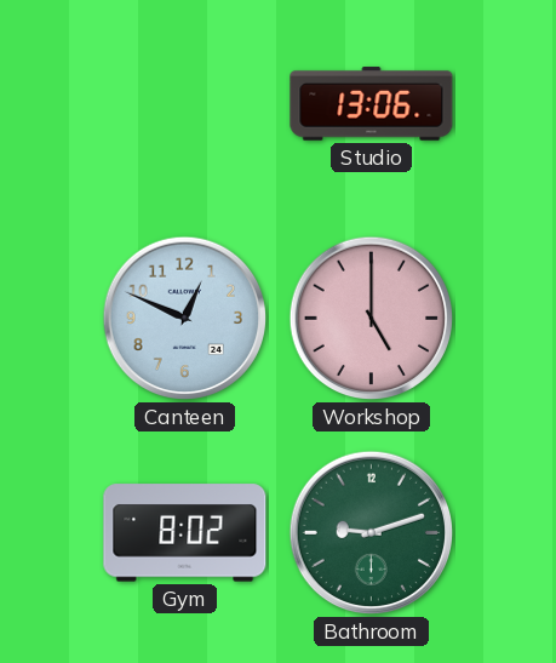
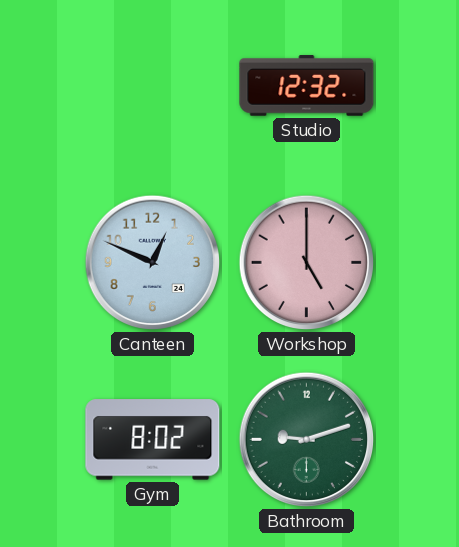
Studio: 13:06 -> 12:32 (307, 86)
